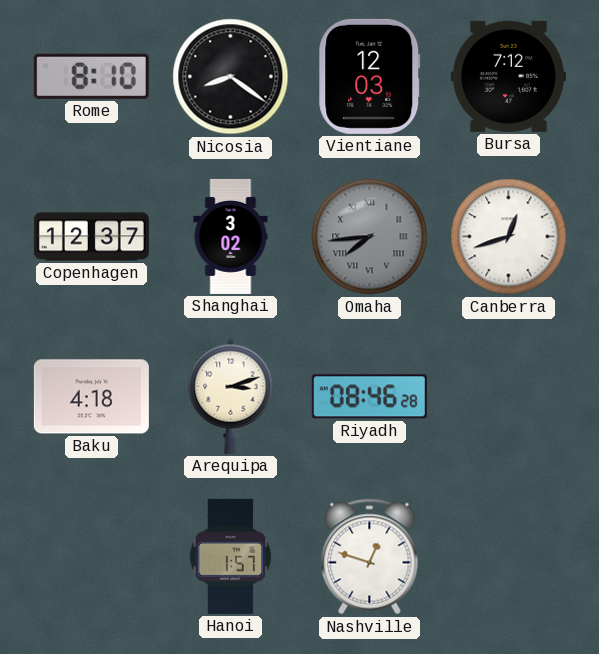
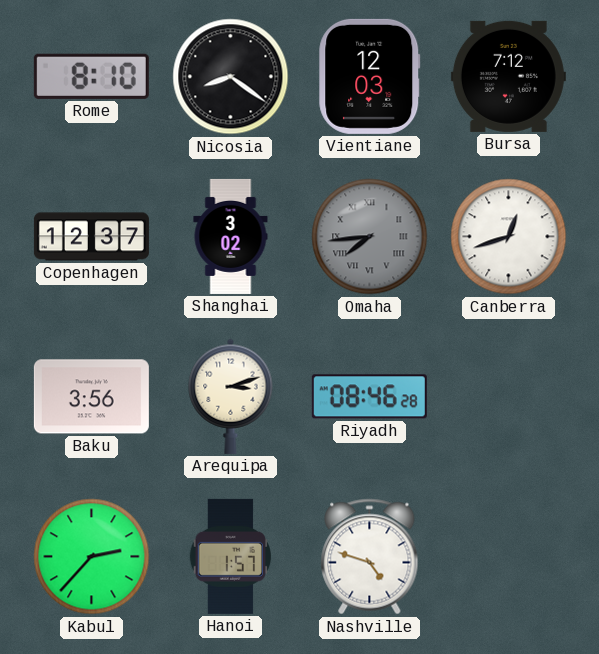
Baku: 4:18 -> 3:56 (91, 397)
Kabul: none -> 2:37 (92, 557)
Nashville: 12:48 -> 4:48 (370, 557)
